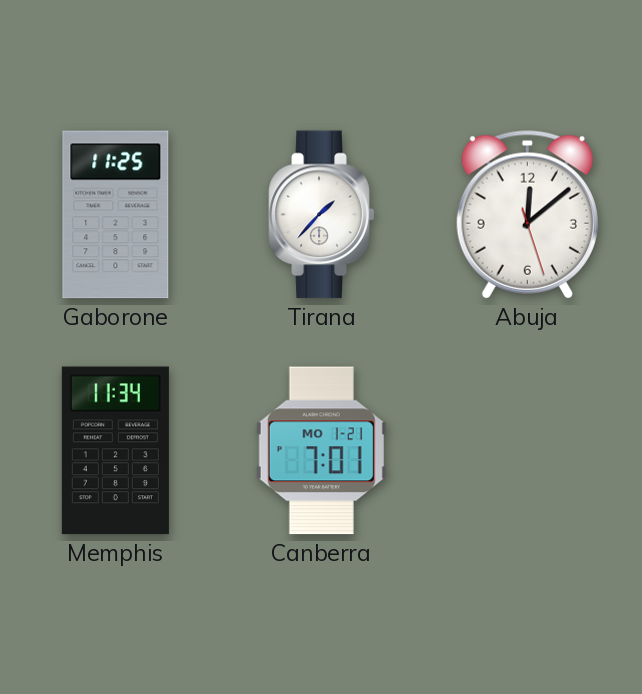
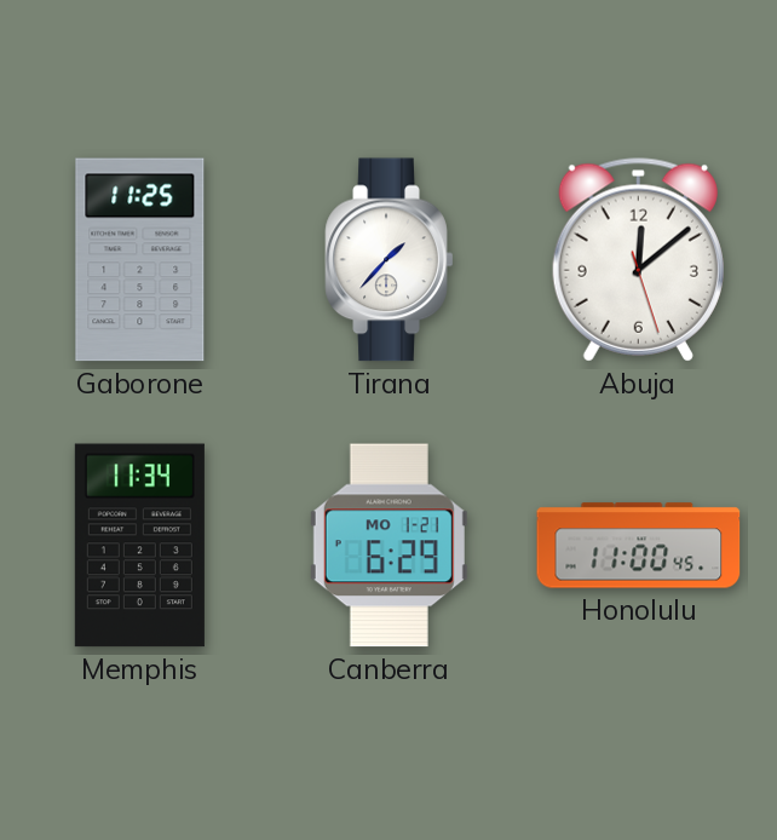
Canberra: 7:01 -> 6:29 (388, 546)
Honolulu: none -> 11:00 (639, 546)
